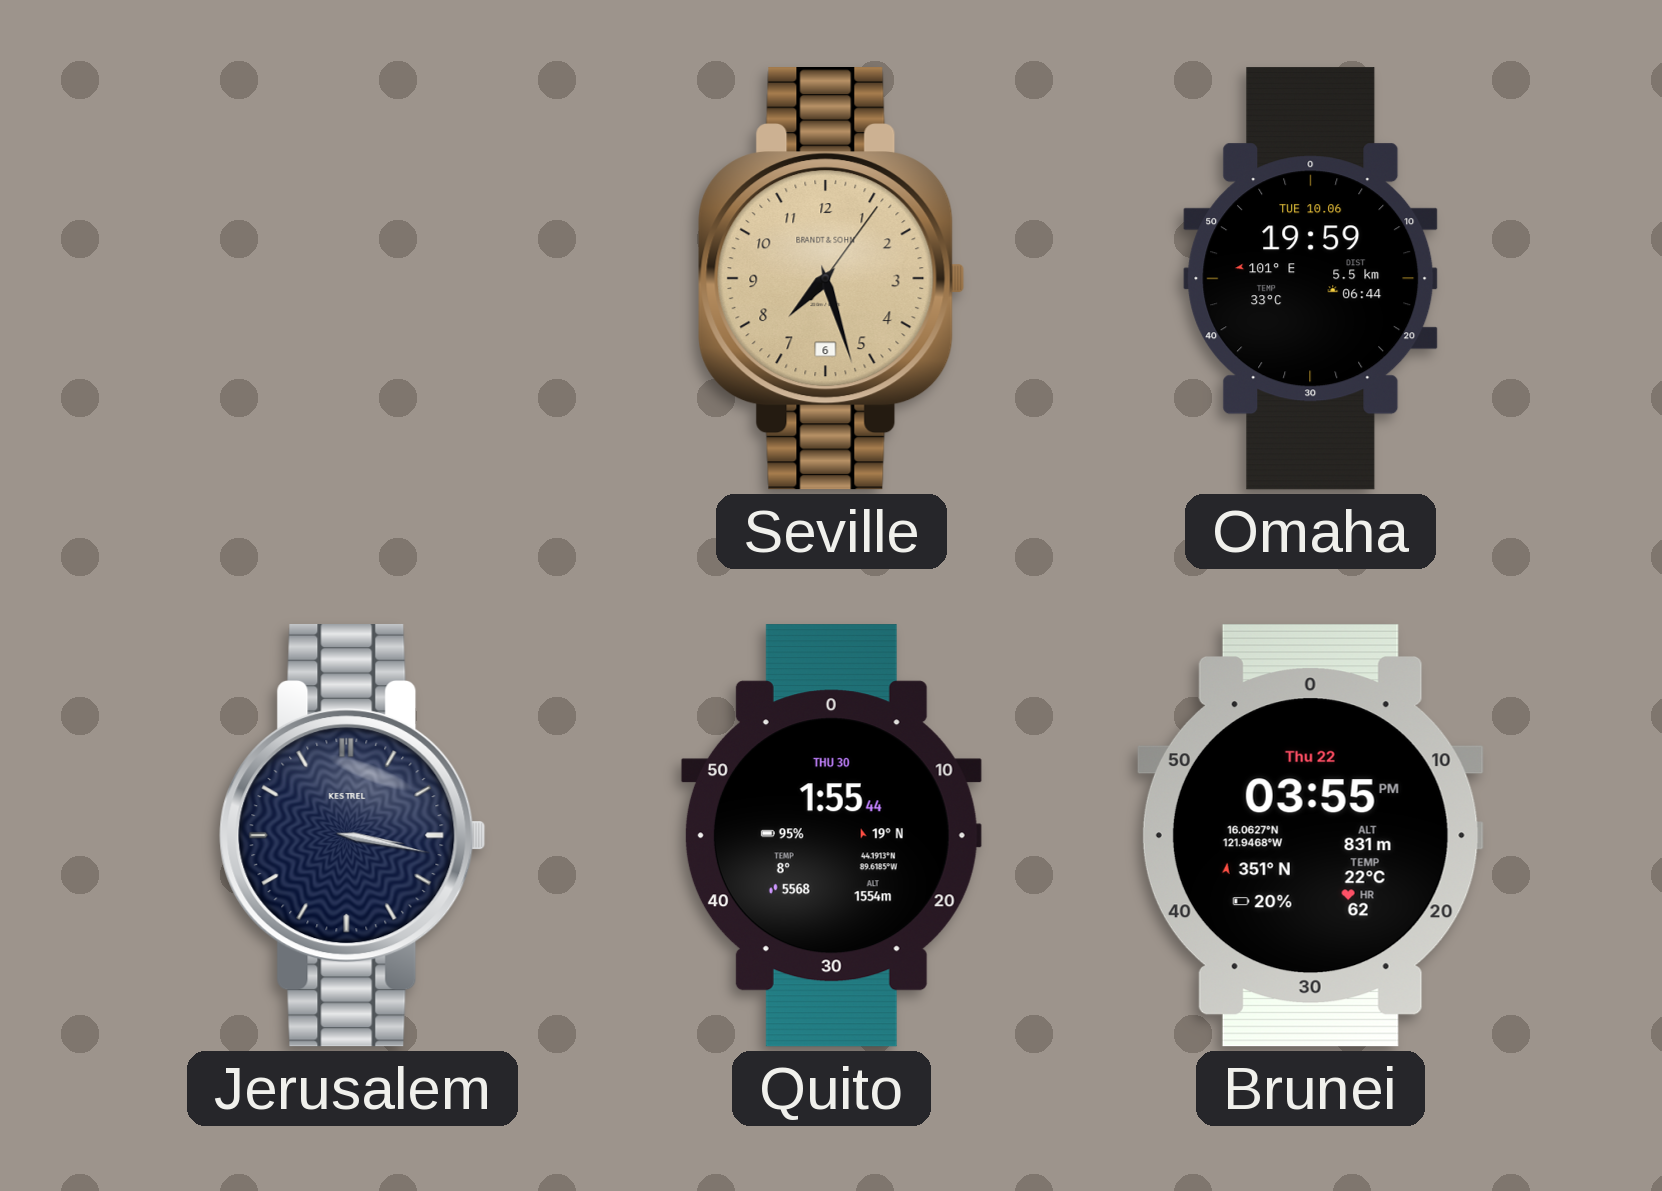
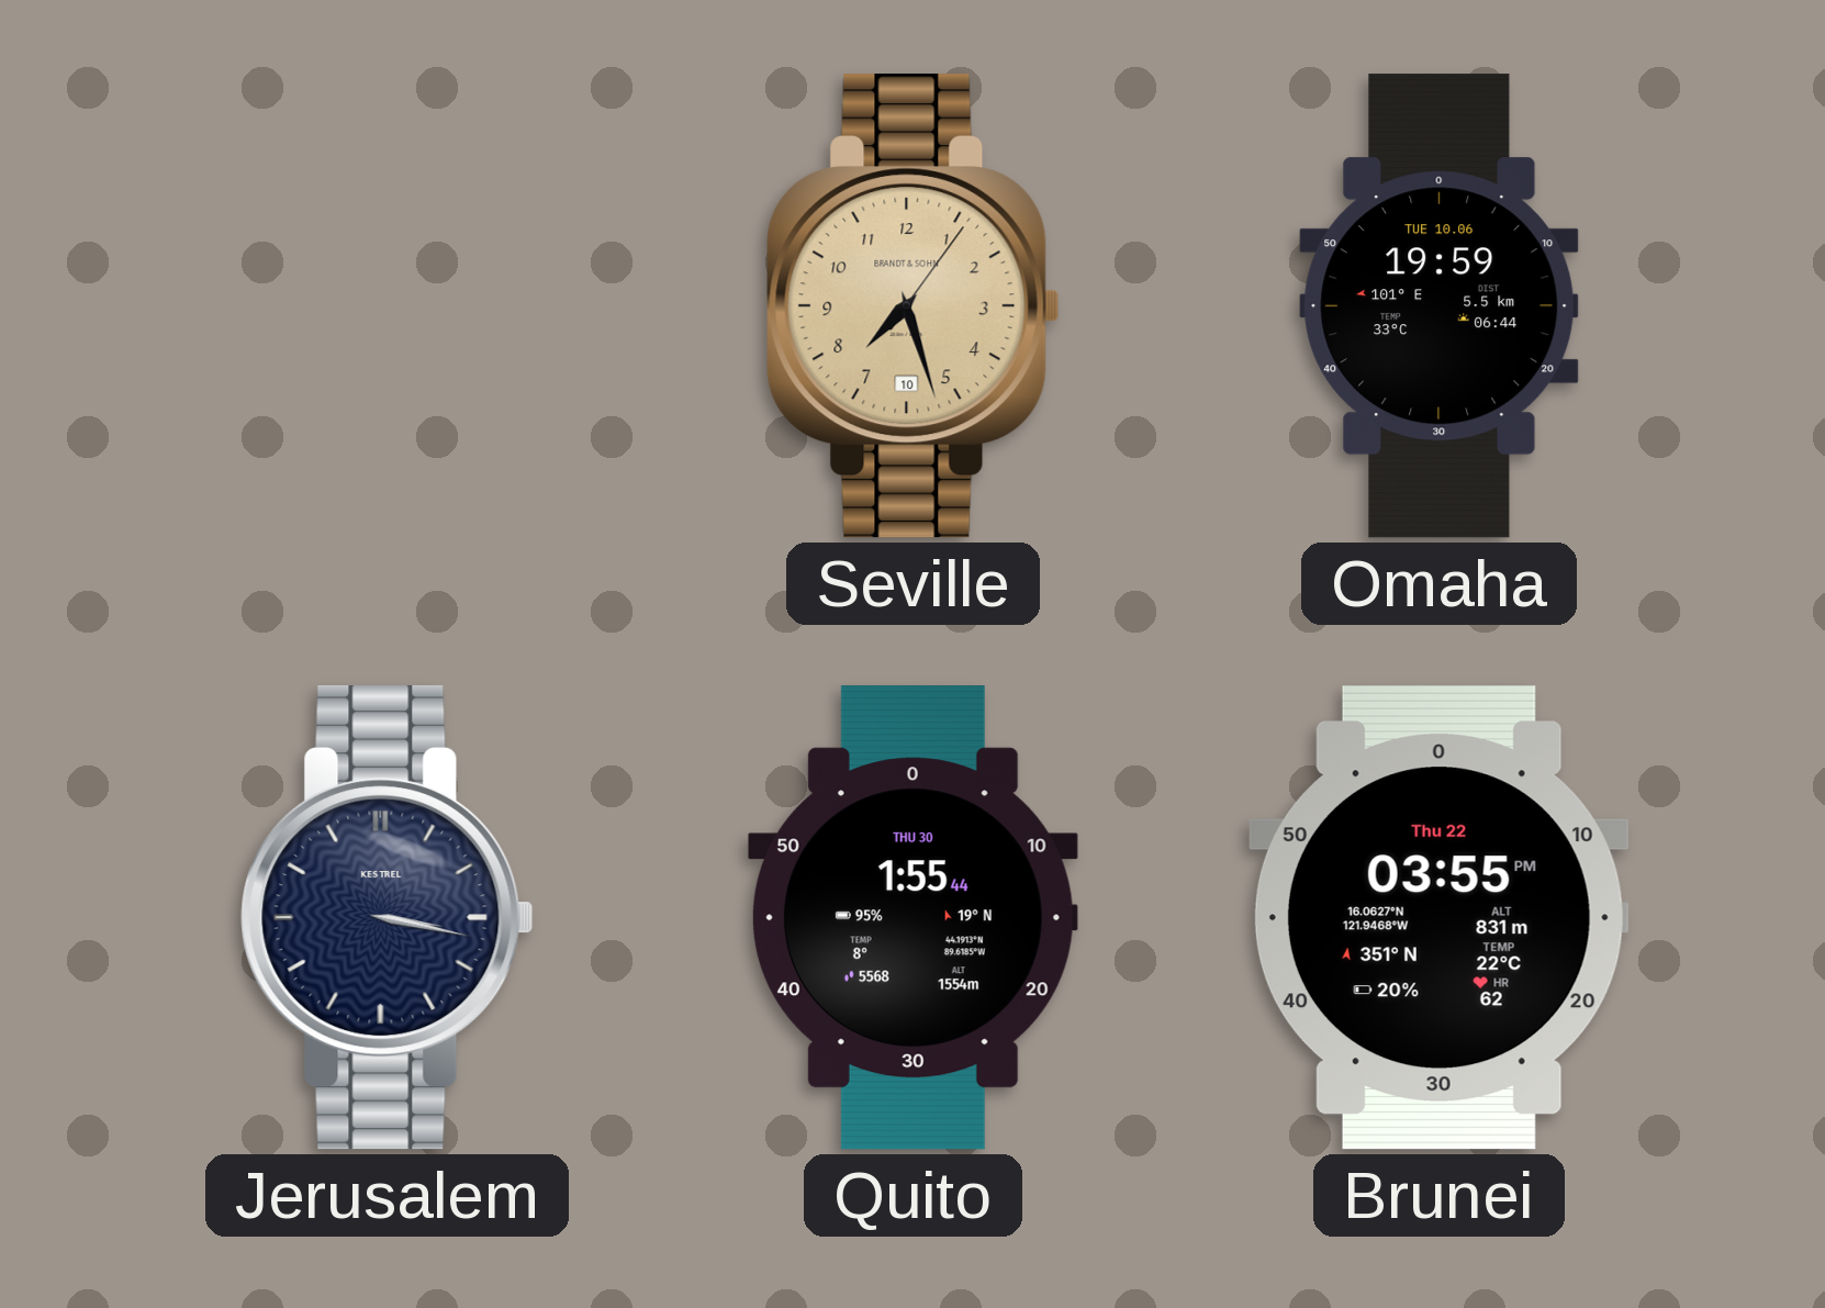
Seville date: 6 -> 10 (914, 306)
